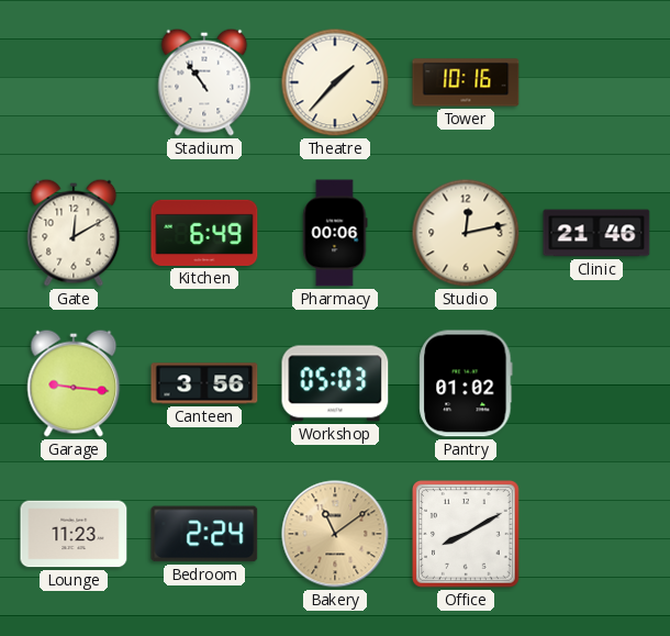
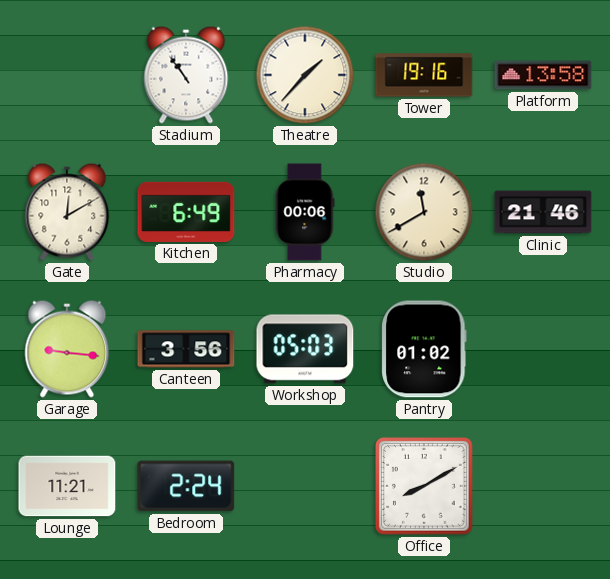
Tower: 10:16 -> 19:16 (424, 75)
Platform: none -> 13:58 (543, 75)
Studio: 12:13 -> 11:40 (424, 212)
Lounge: 11:23 -> 11:21 (67, 486)
Bakery: 11:09 -> none (335, 534)
